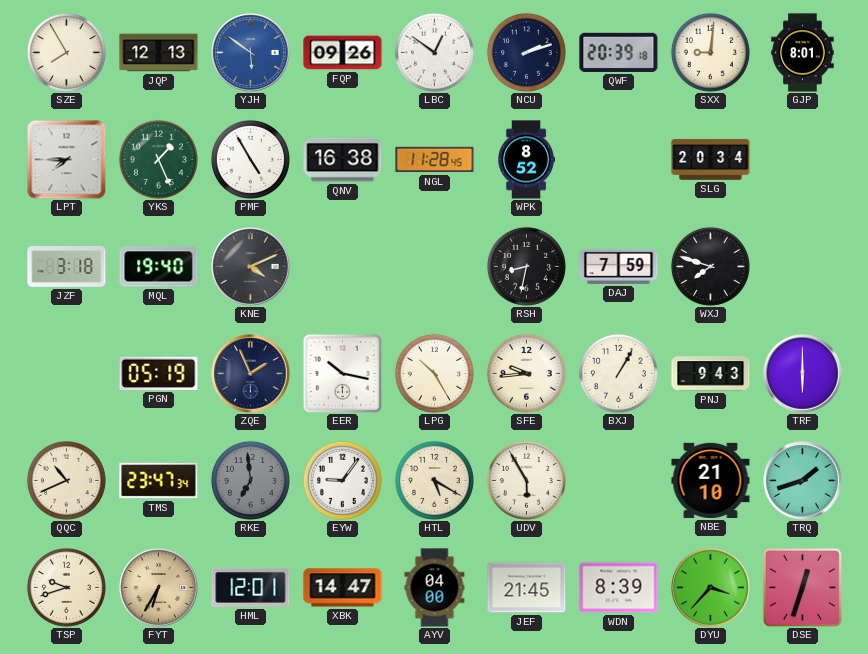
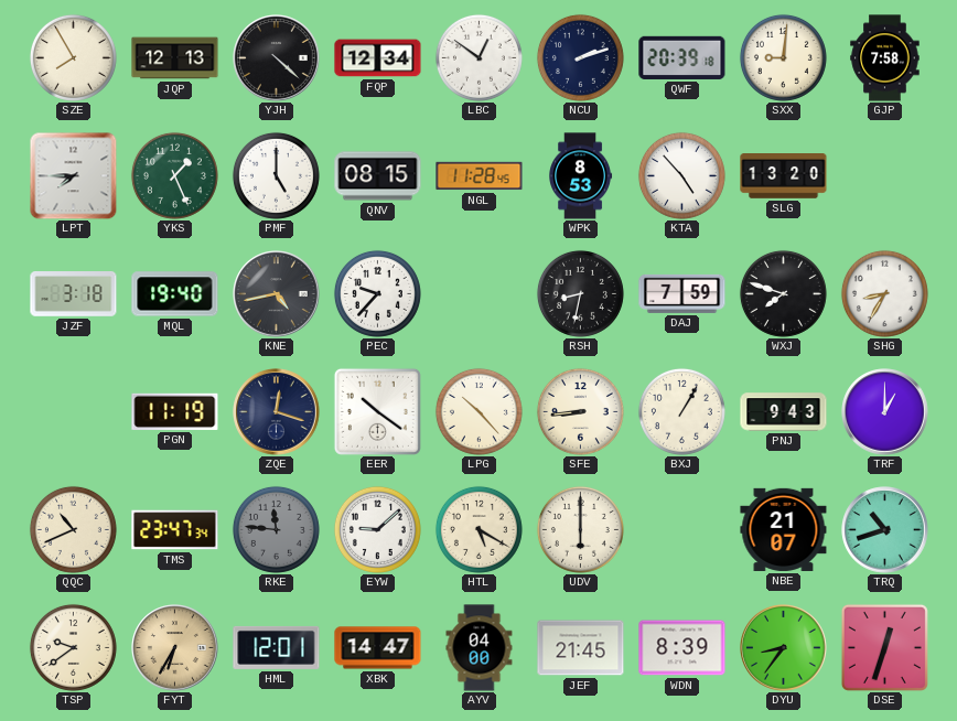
YJH: 5:51 -> 4:22 (277, 58)
YJH dial: blue -> black (277, 58)
FQP: 09:26 -> 12:34 (378, 58)
GJP: 8:01 -> 7:58 (885, 58)
PMF: 4:55 -> 5:00 (276, 175)
QNV: 16:38 -> 08:15 (378, 176)
WPK: 8:52 -> 8:53 (581, 176)
KTA: none -> 4:53 (681, 175)
SLG: 20:34 -> 13:20 (784, 176)
KNE: 4:11 -> 4:43 (277, 294)
PEC: none -> 9:37 (377, 293)
SHG: none -> 8:35 (884, 293)
PGN: 05:19 -> 11:19 (175, 411)
ZQE: 1:56 -> 12:18 (277, 412)
EER: 10:17 -> 10:21 (377, 411)
LPG: 10:25 -> 10:23 (478, 411)
SFE: 9:44 -> 8:44 (580, 411)
TRF: 6:00 -> 1:00 (885, 412)
RKE: 6:59 -> 11:46 (276, 529)
EYW: 9:06 -> 9:08 (377, 529)
UDV: 5:55 -> 6:00 (580, 529)
NBE: 21:10 -> 21:07 (784, 529)
TRQ: 1:42 -> 10:42 (885, 530)
TSP: 9:42 -> 9:39 (73, 647)
DYU: 3:37 -> 8:36 (784, 648)
